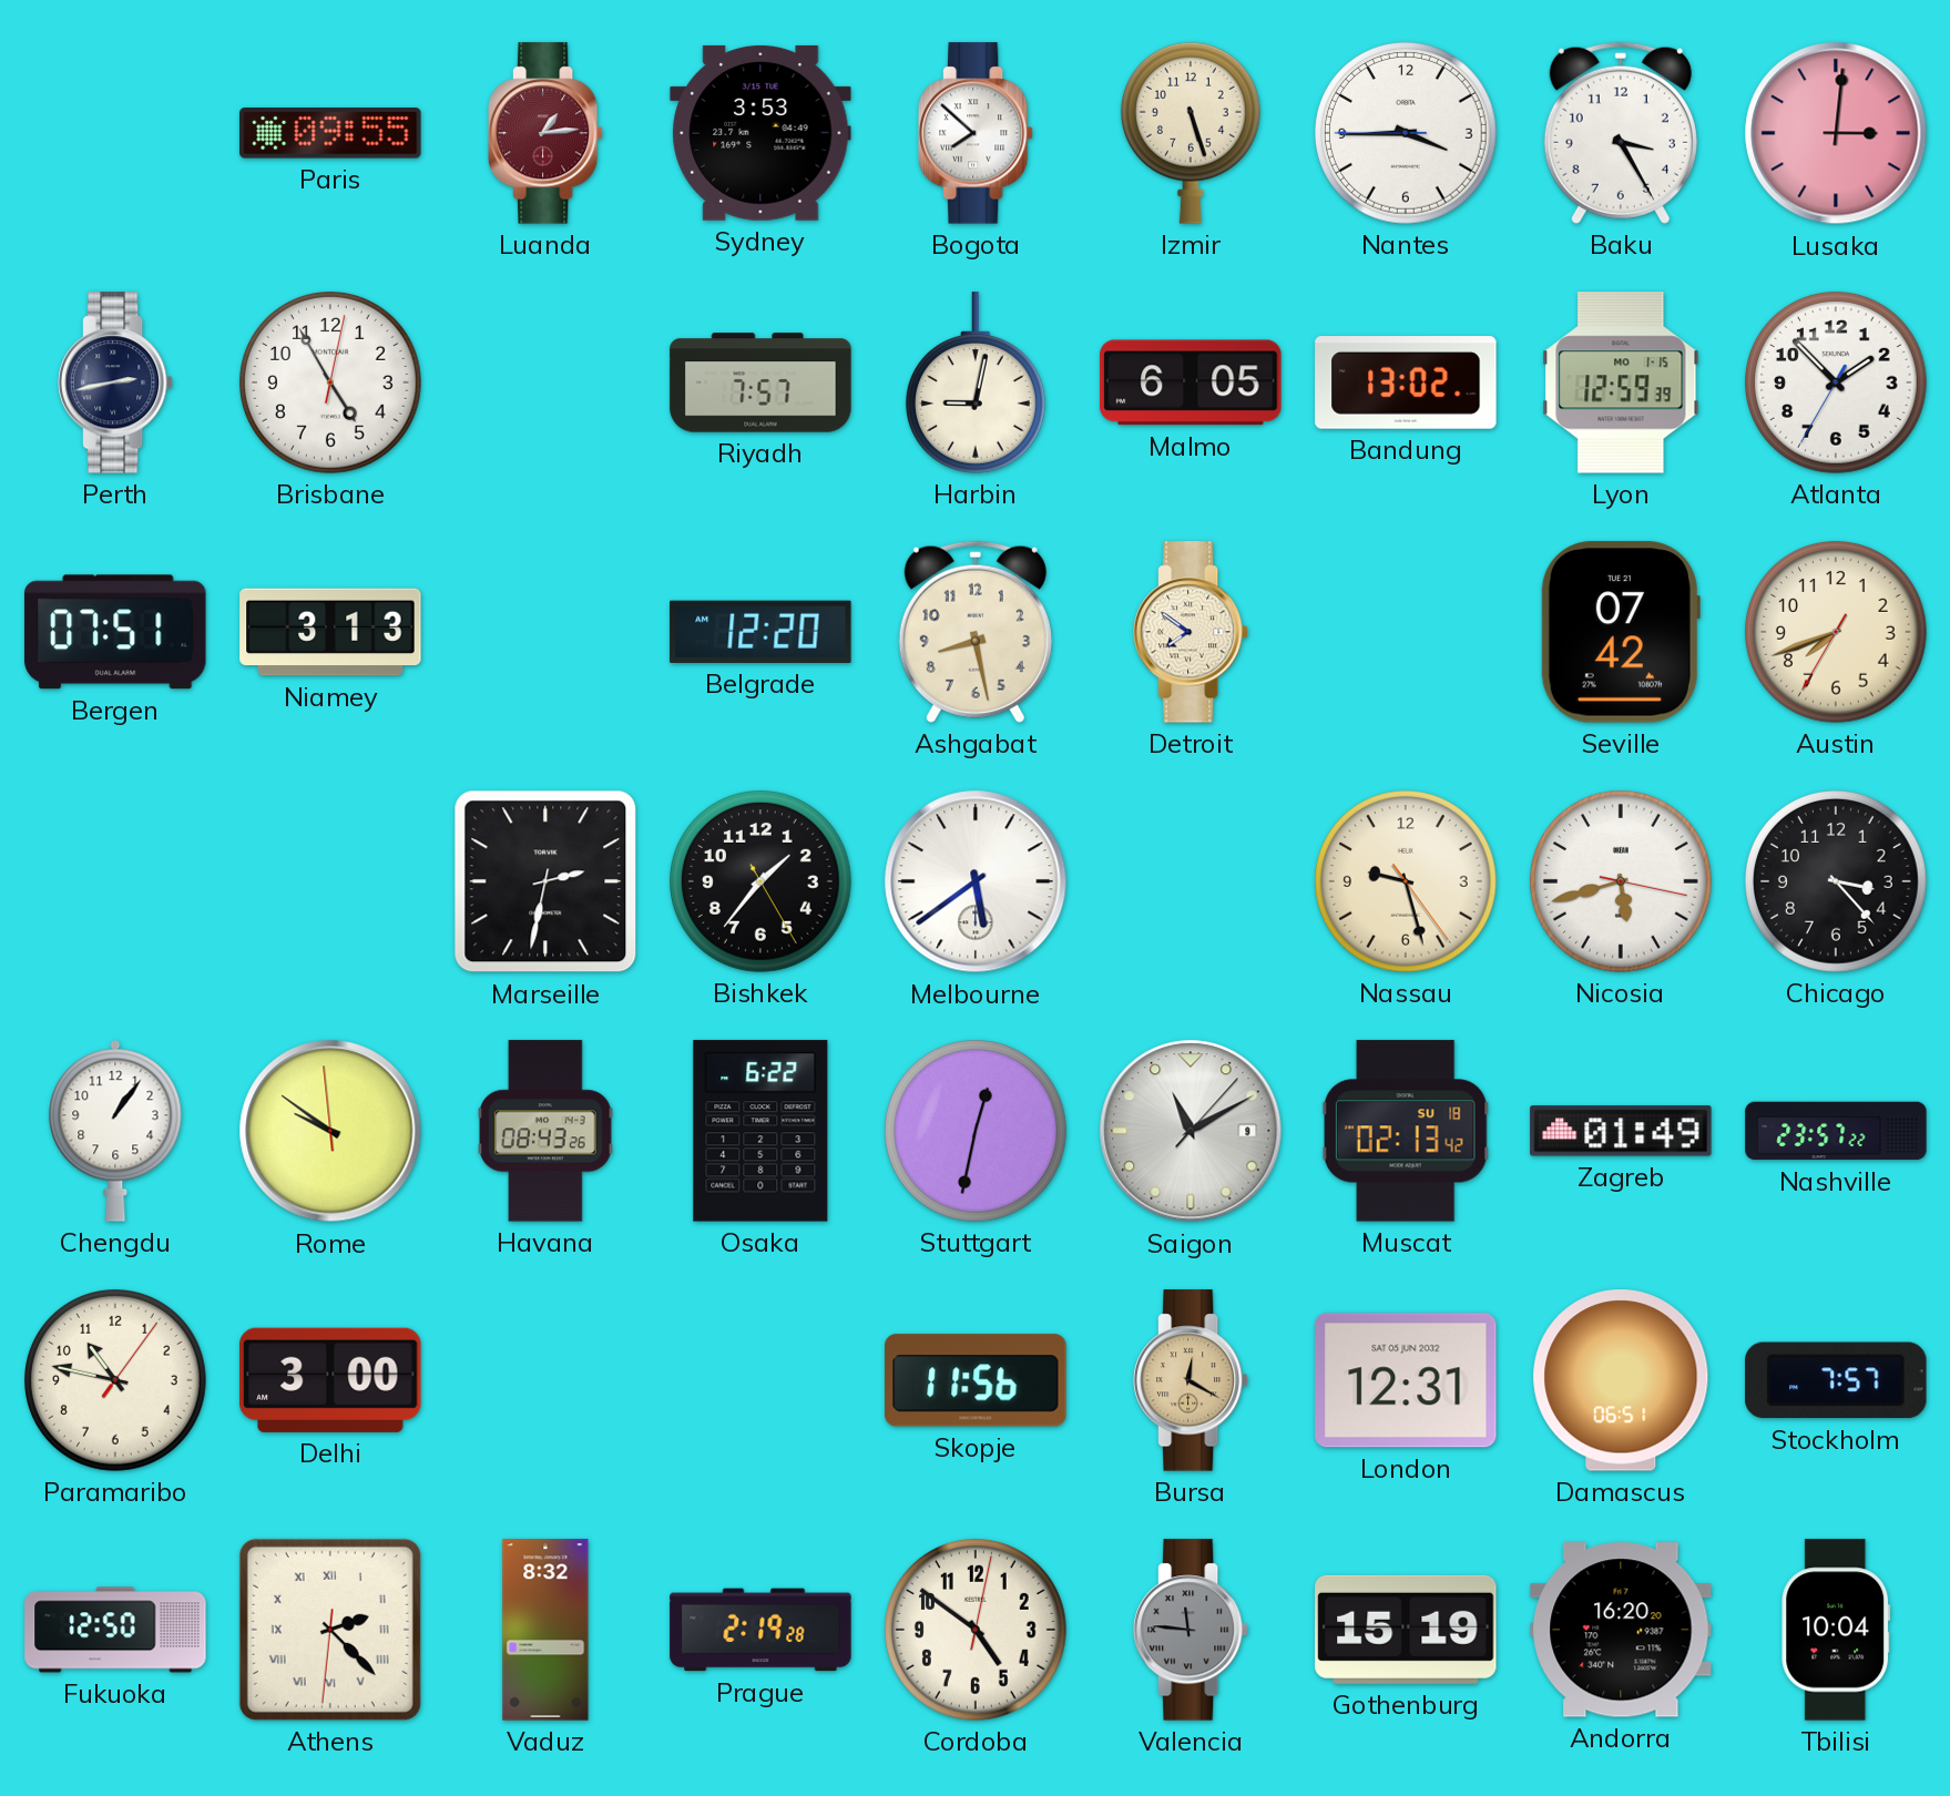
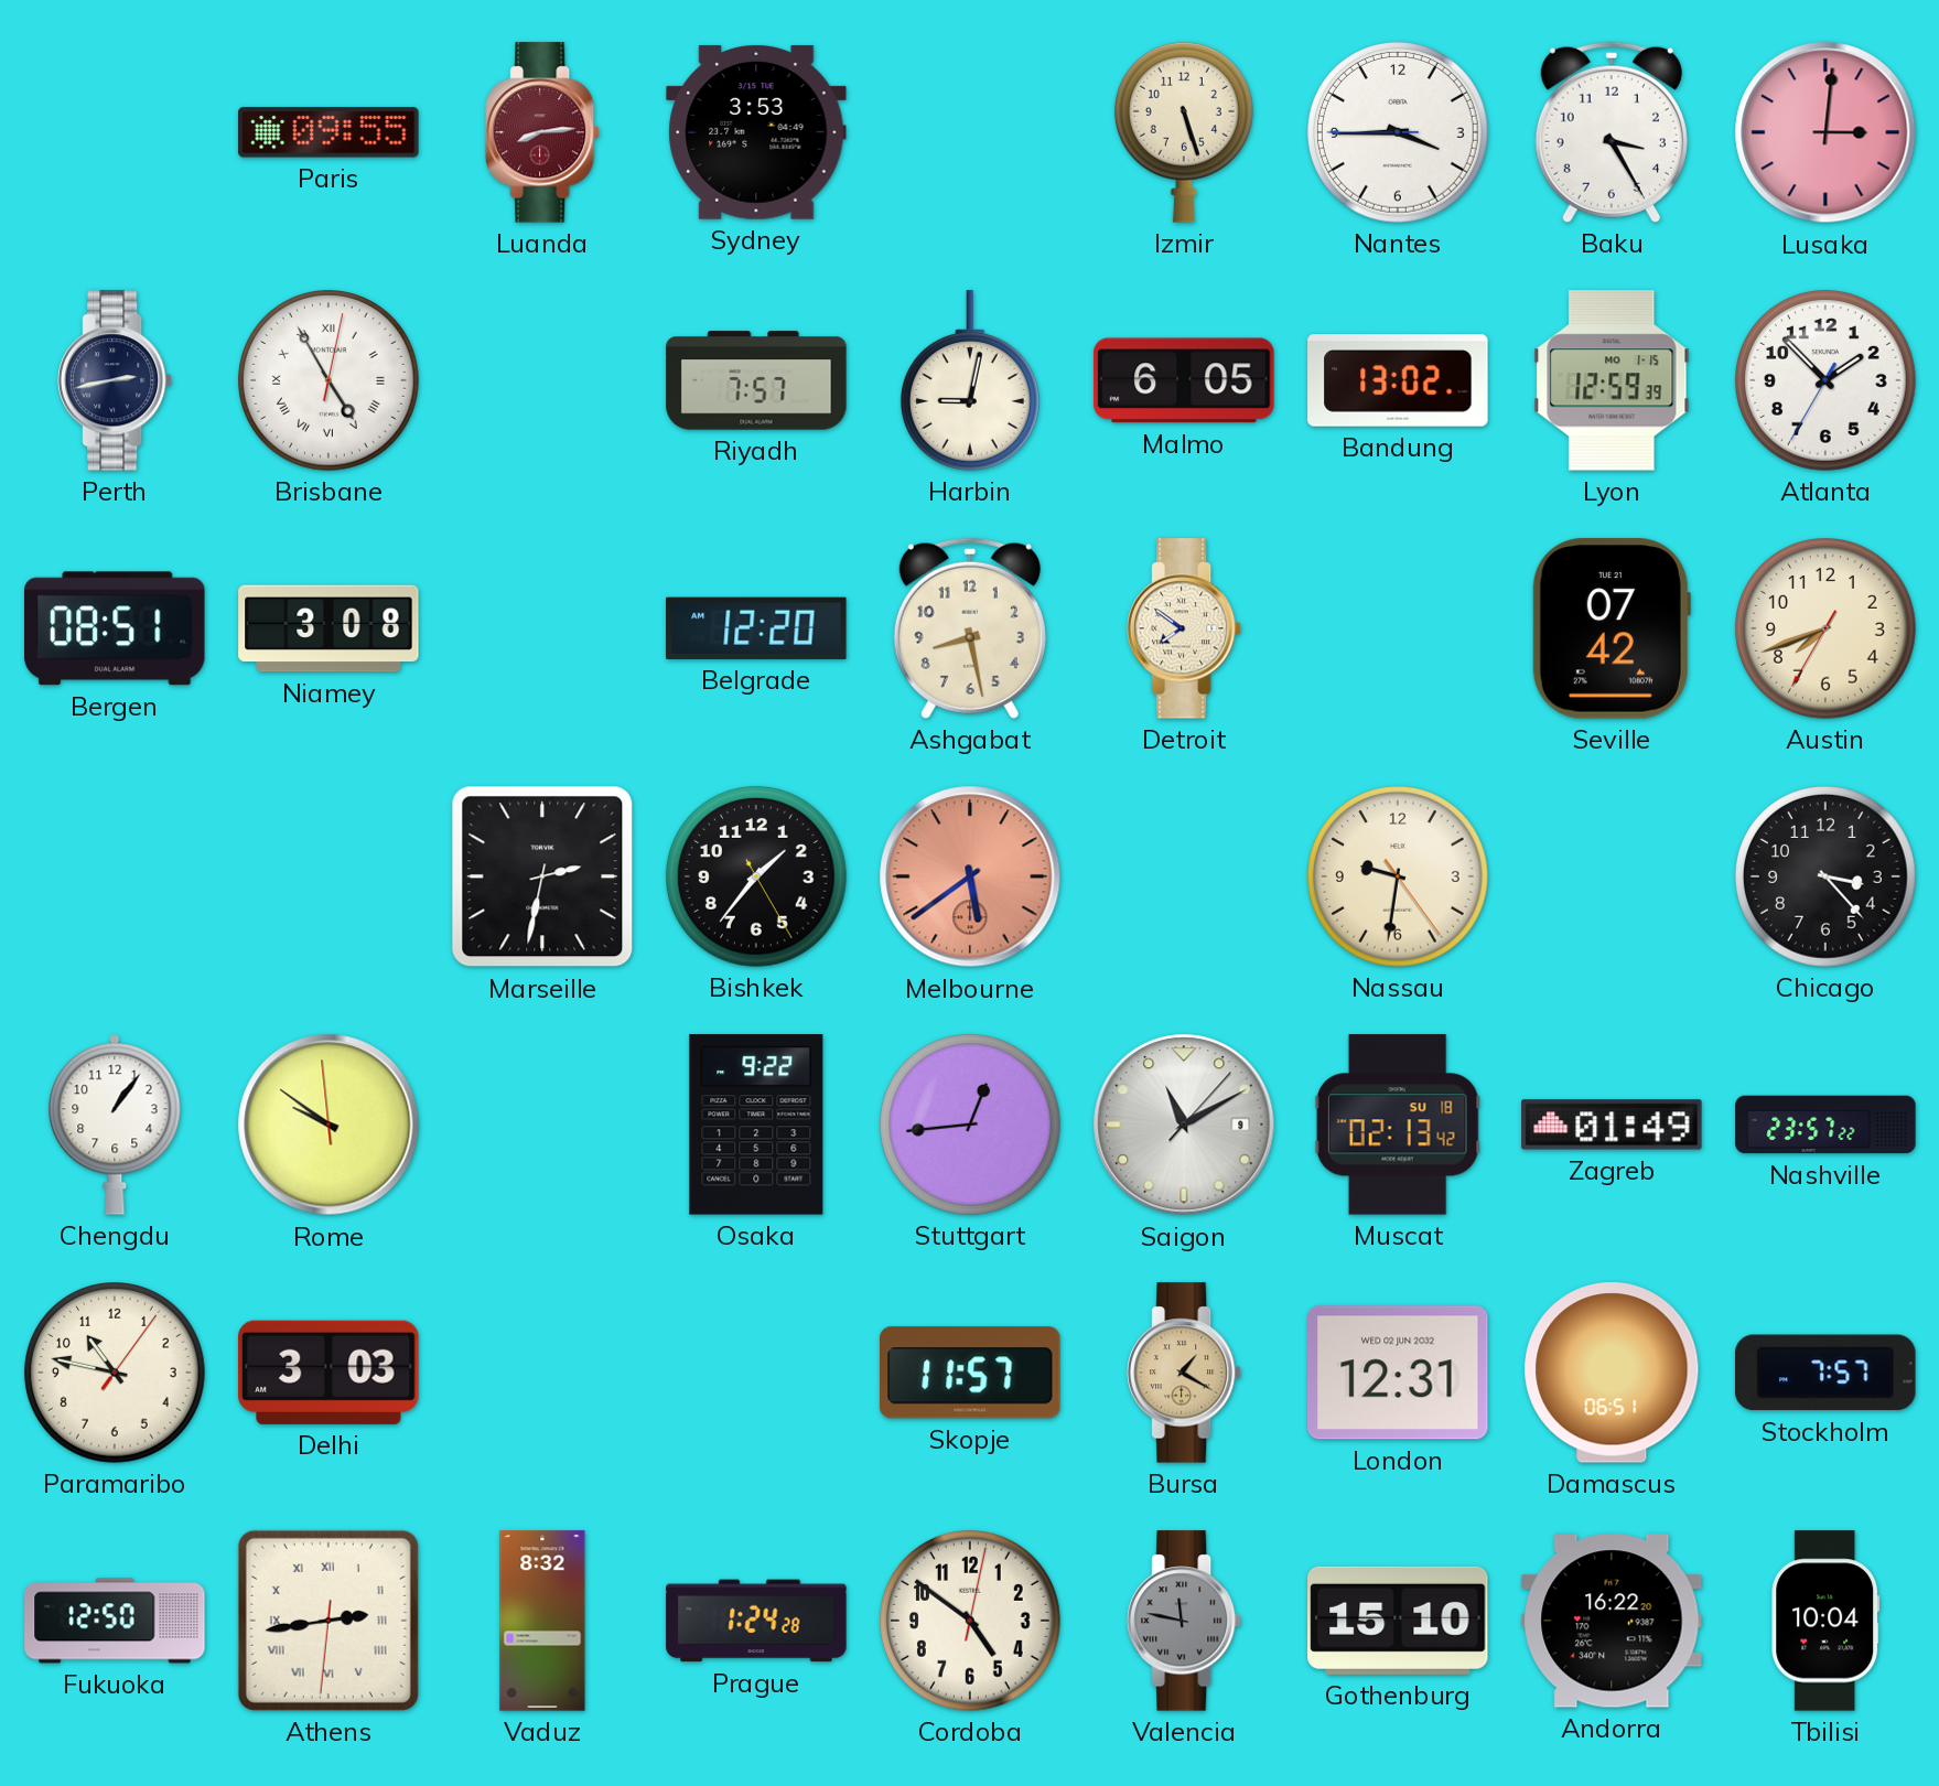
Luanda: 1:14 -> 8:14 (542, 132)
Bogota: 7:52 -> none (976, 133)
Brisbane numerals: Arabic -> Roman (330, 381)
Bergen: 07:51 -> 08:51 (115, 628)
Niamey: 3:13 -> 3:08 (328, 628)
Melbourne dial: white -> salmon (970, 876)
Nassau: 9:27 -> 9:31 (1399, 878)
Nicosia: 5:42 -> none (1622, 882)
Havana: 08:43 -> none (545, 1131)
Osaka: 6:22 -> 9:22 (756, 1125)
Stuttgart: 12:32 -> 12:44 (971, 1126)
Delhi: 3:00 -> 3:03 (328, 1373)
Skopje: 11:56 -> 11:57 (970, 1373)
Bursa: 12:20 -> 1:20 (1184, 1373)
London date: SAT 05 JUN 2032 -> WED 02 JUN 2032 (1398, 1373)
Athens: 2:22 -> 2:43 (328, 1621)
Prague: 2:19 -> 1:24 (756, 1621)
Valencia: 11:46 -> 11:47 (1184, 1621)
Gothenburg: 15:19 -> 15:10 (1398, 1621)
Andorra: 16:20 -> 16:22 (1612, 1621)
